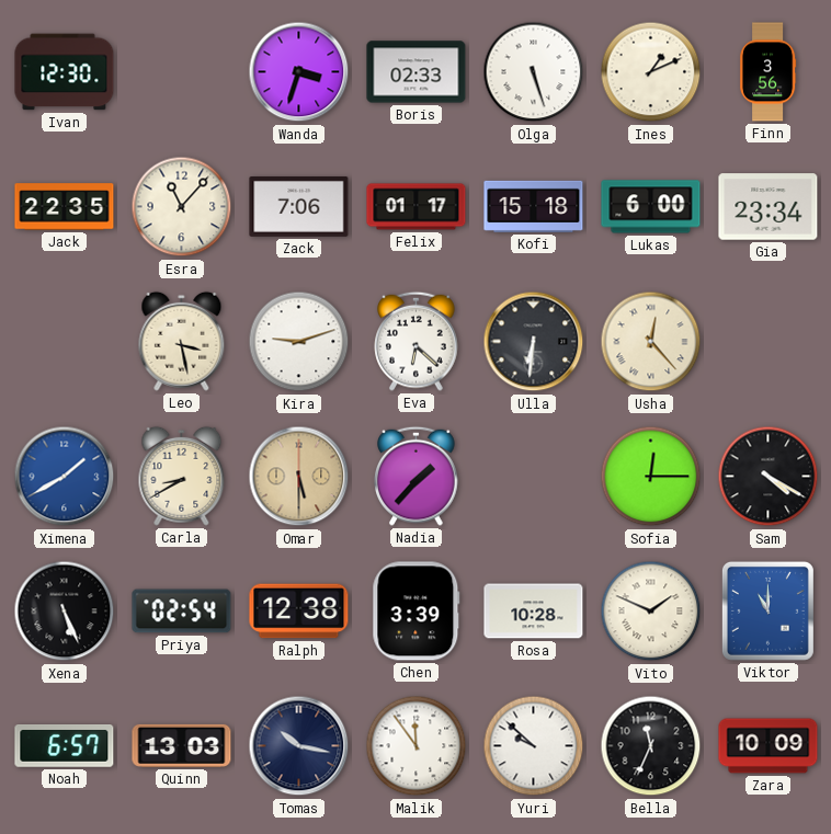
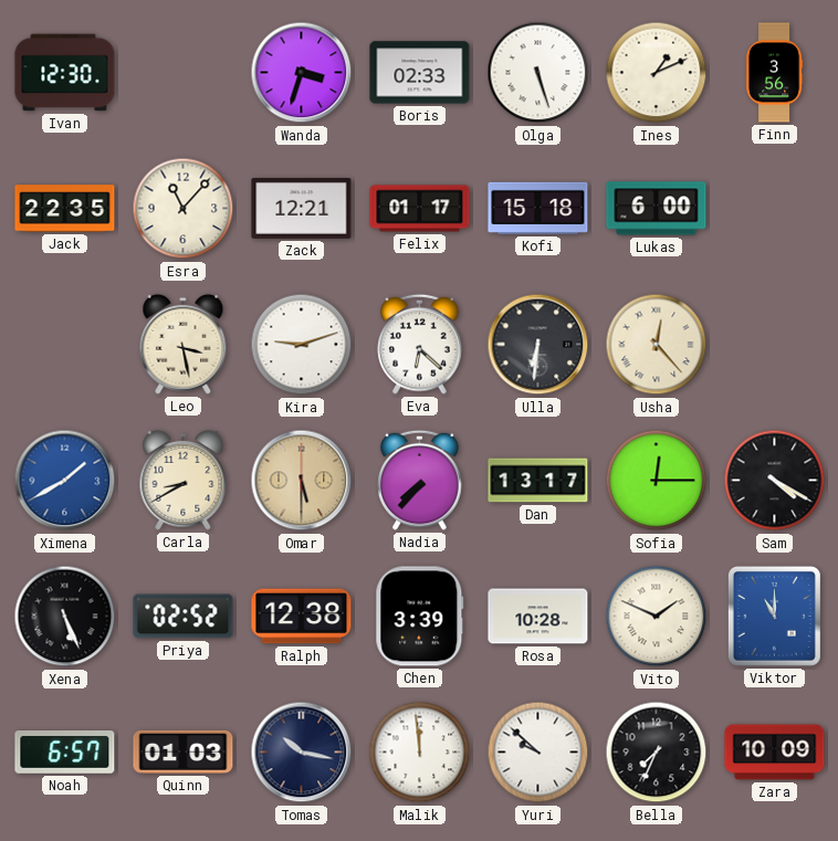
Zack: 7:06 -> 12:21 (302, 208)
Gia: 23:34 -> none (769, 207)
Nadia: 1:37 -> 7:37 (420, 480)
Dan: none -> 13:17 (538, 481)
Priya: 02:54 -> 02:52 (184, 617)
Quinn: 13:03 -> 01:03 (184, 751)
Malik: 11:54 -> 11:59 (420, 753)
Bella: 11:34 -> 7:34 (657, 753)
